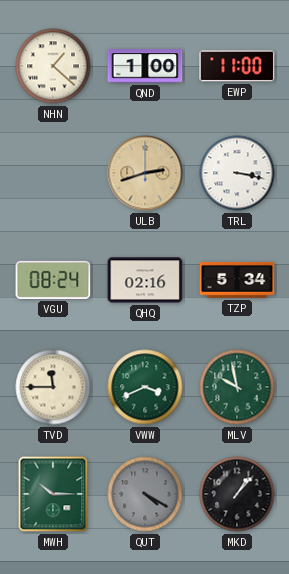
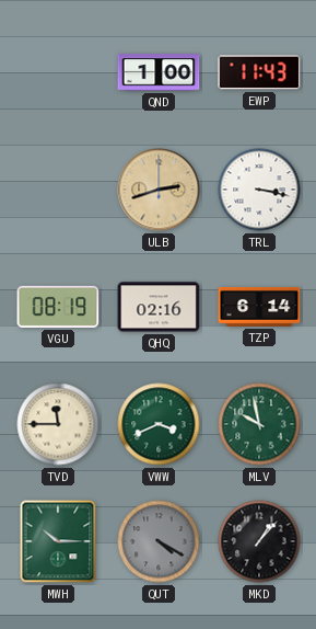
NHN: 1:22 -> none (53, 66)
EWP: 11:00 -> 11:43 (259, 72)
VGU: 08:24 -> 08:19 (58, 307)
TZP: 5:34 -> 6:14 (259, 308)
